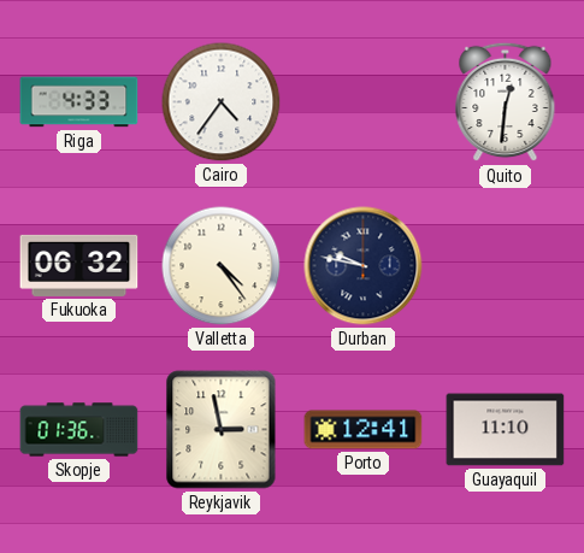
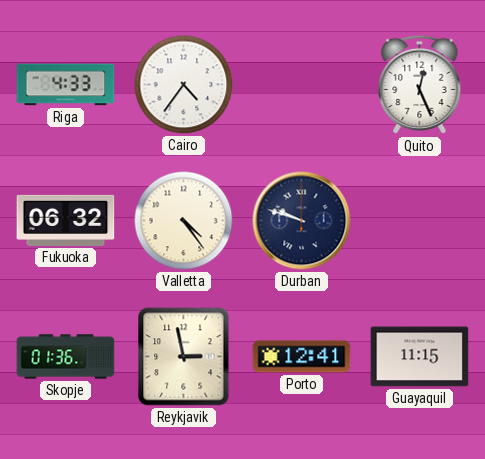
Quito: 12:31 -> 12:26 (420, 85)
Durban: 9:47 -> 9:48 (302, 221)
Guayaquil: 11:10 -> 11:15 (420, 357)
